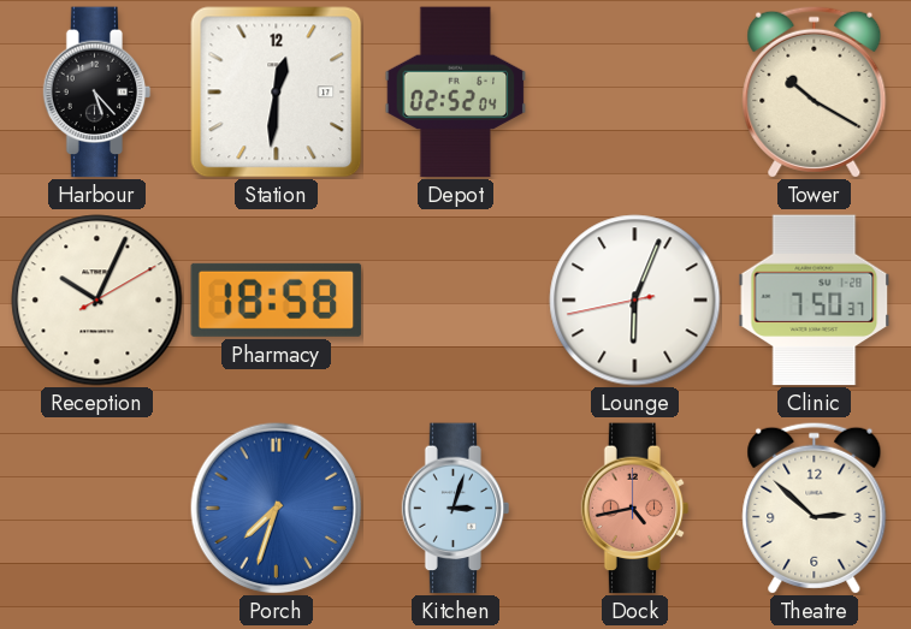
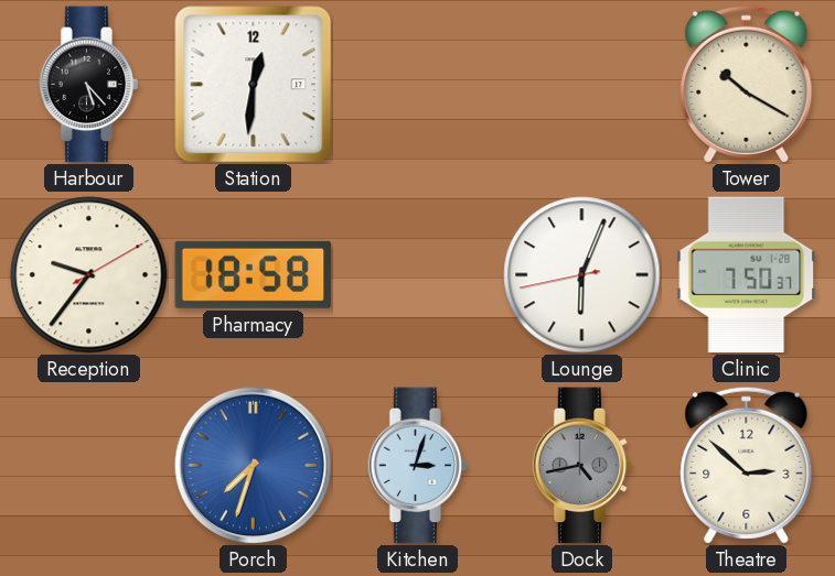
Depot: 02:52 -> none (456, 93)
Reception: 10:04 -> 9:36 (89, 275)
Dock dial: salmon -> grey (582, 466)
